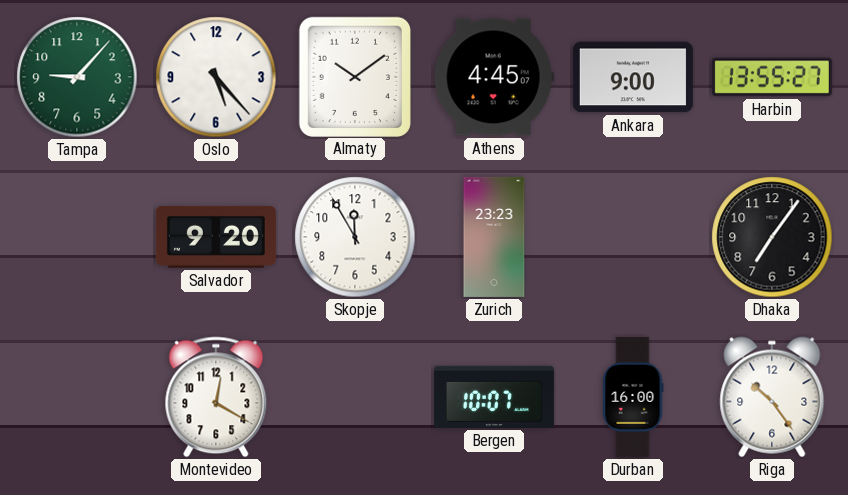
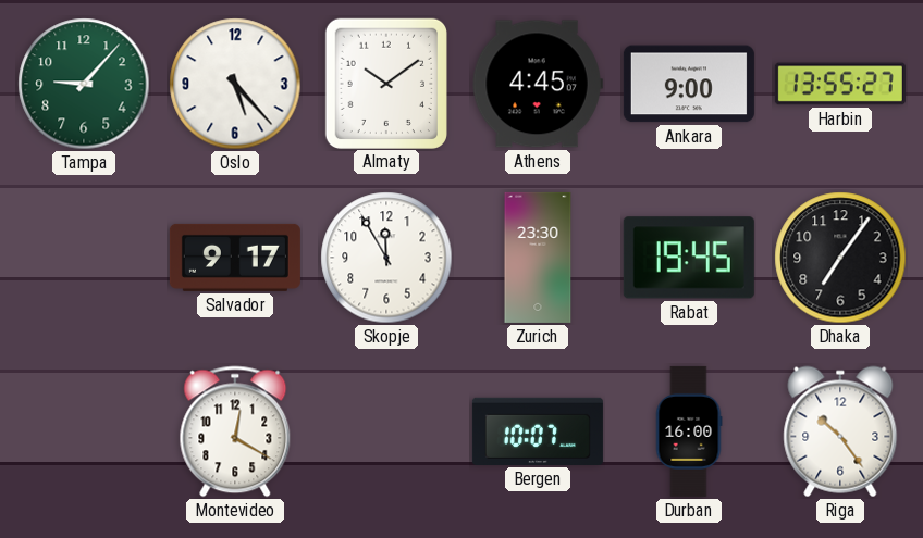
Salvador: 9:20 -> 9:17 (235, 258)
Zurich: 23:23 -> 23:30 (538, 258)
Rabat: none -> 19:45 (689, 258)
